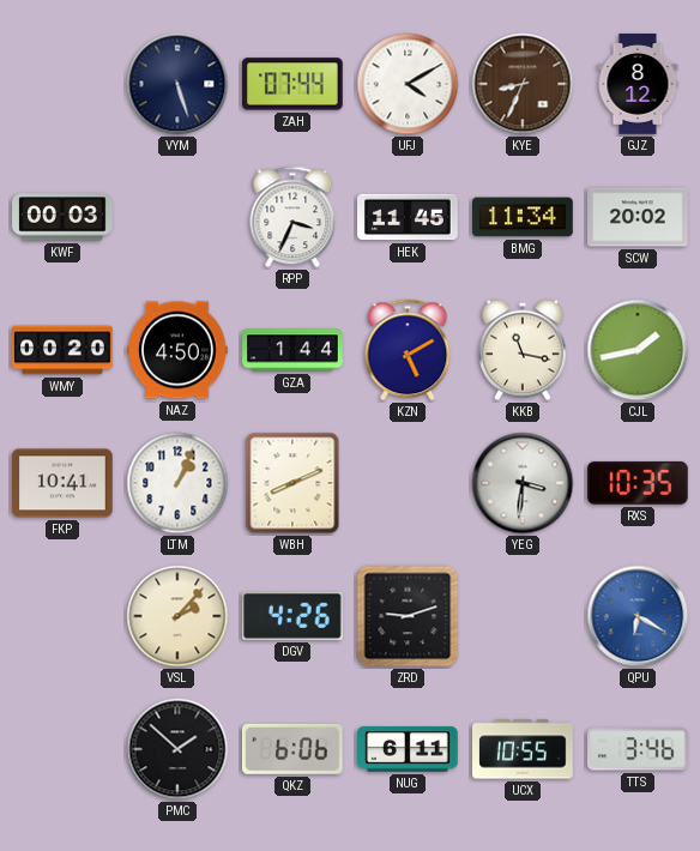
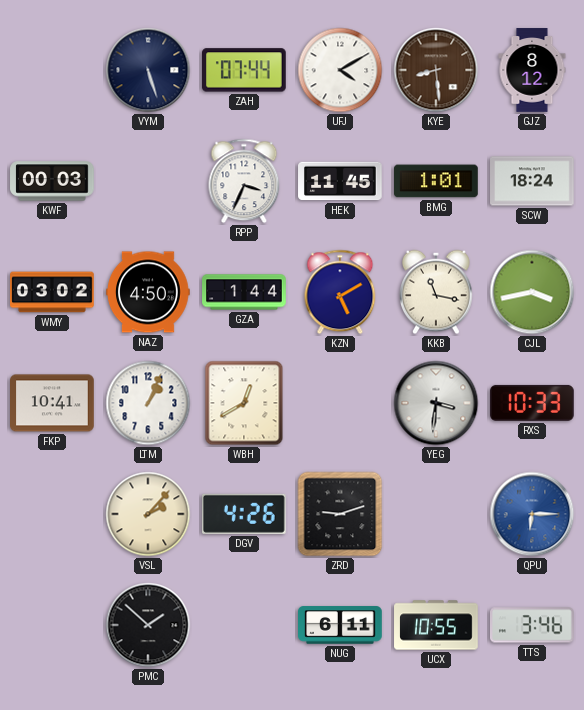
KYE: 8:34 -> 8:29 (436, 70)
BMG: 11:34 -> 1:01 (437, 181)
SCW: 20:02 -> 18:24 (532, 181)
WMY: 00:20 -> 03:02 (52, 292)
CJL: 1:43 -> 3:43 (532, 292)
WBH: 8:11 -> 12:40 (244, 403)
RXS: 10:35 -> 10:33 (533, 403)
QPU: 6:20 -> 6:15 (532, 514)
QKZ: 6:06 -> none (294, 749)
